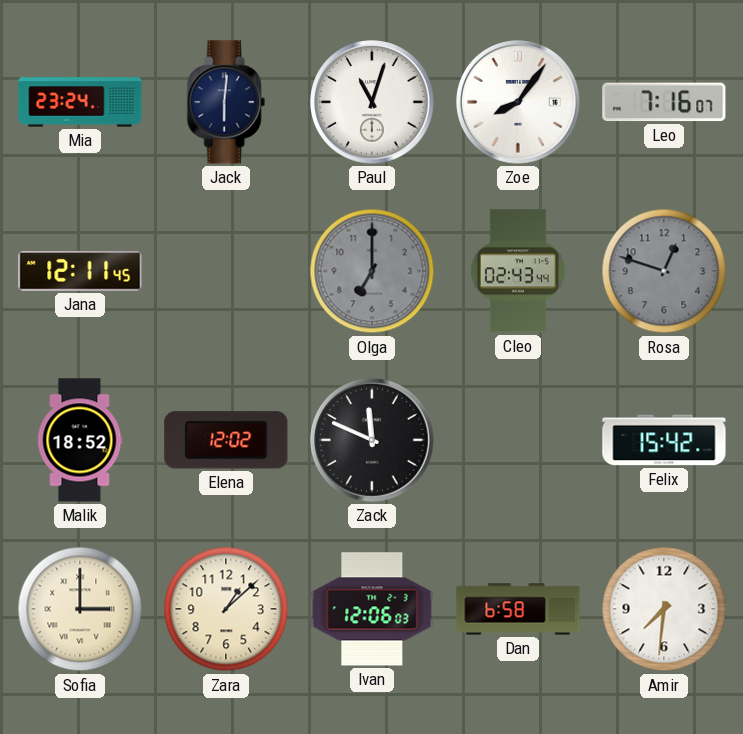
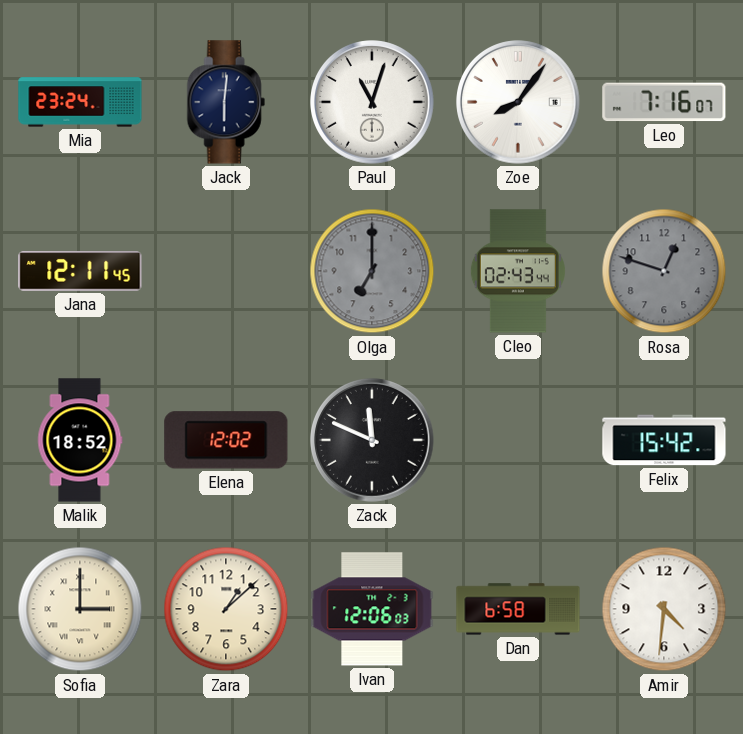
Amir: 7:31 -> 4:31 (664, 609)
